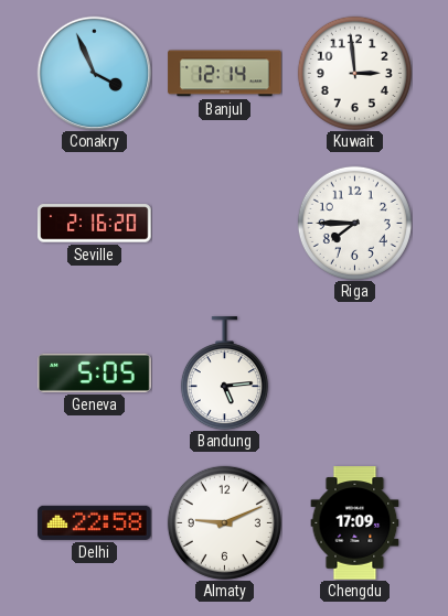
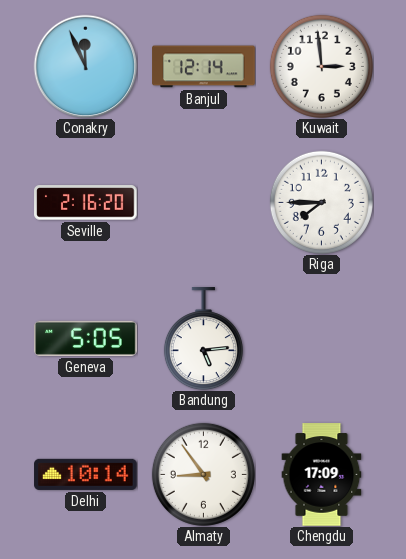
Conakry: 3:56 -> 11:56 (85, 66)
Delhi: 22:58 -> 10:14 (86, 474)
Almaty: 9:11 -> 8:54 (203, 474)
